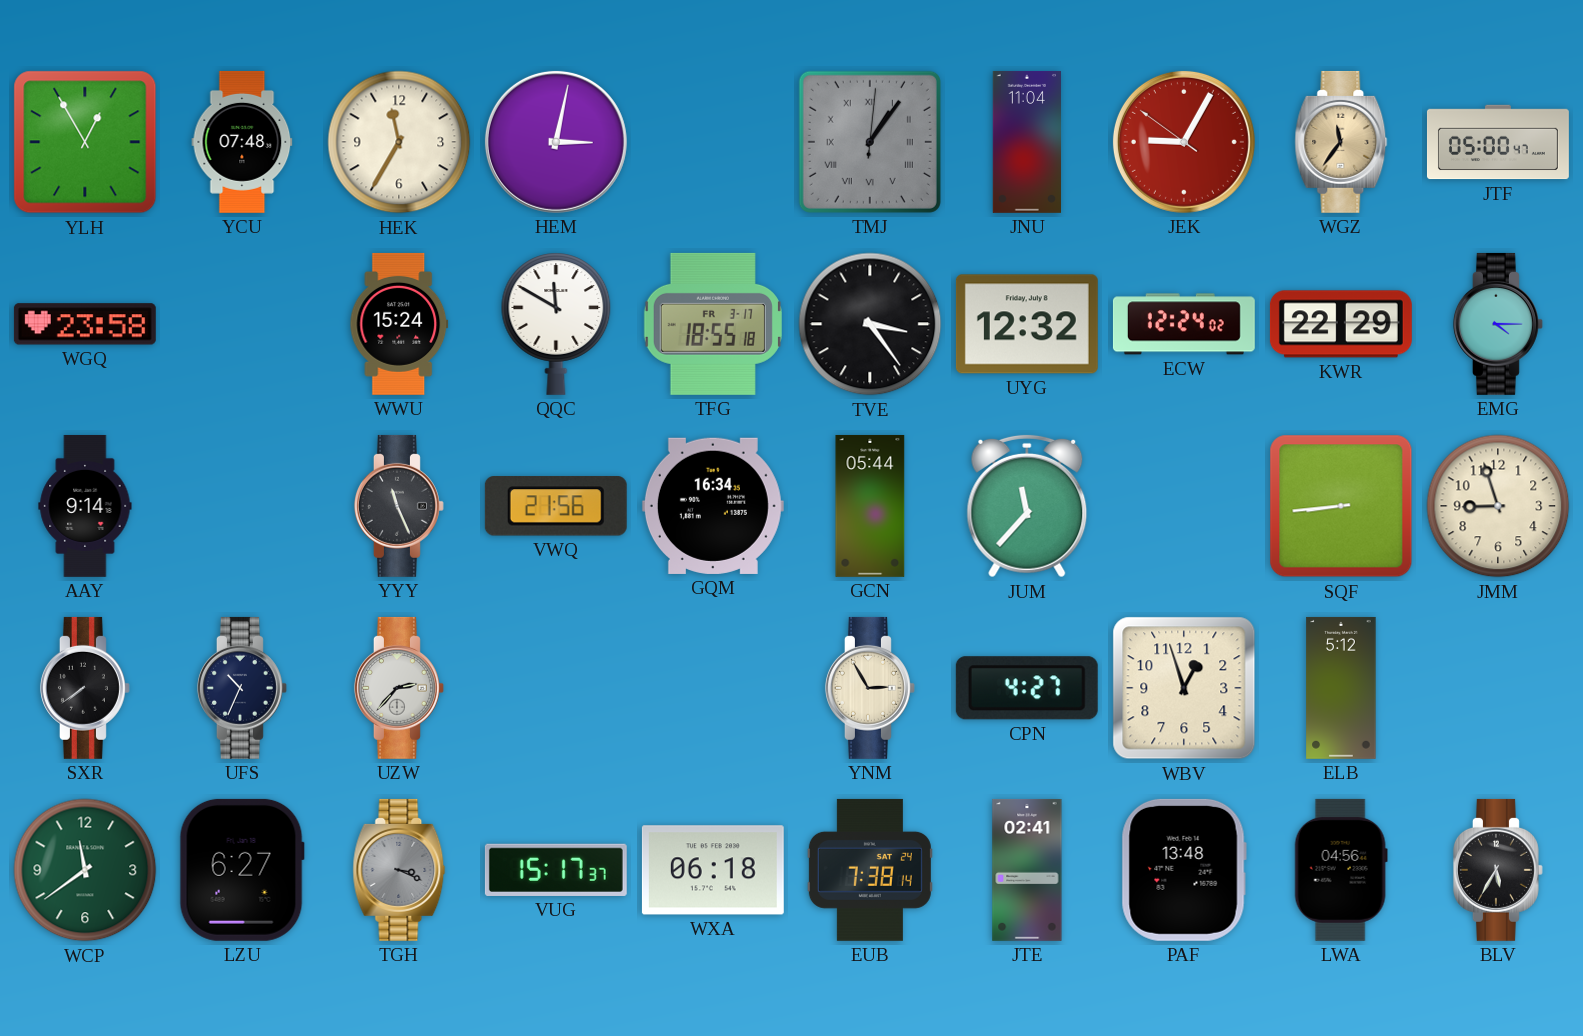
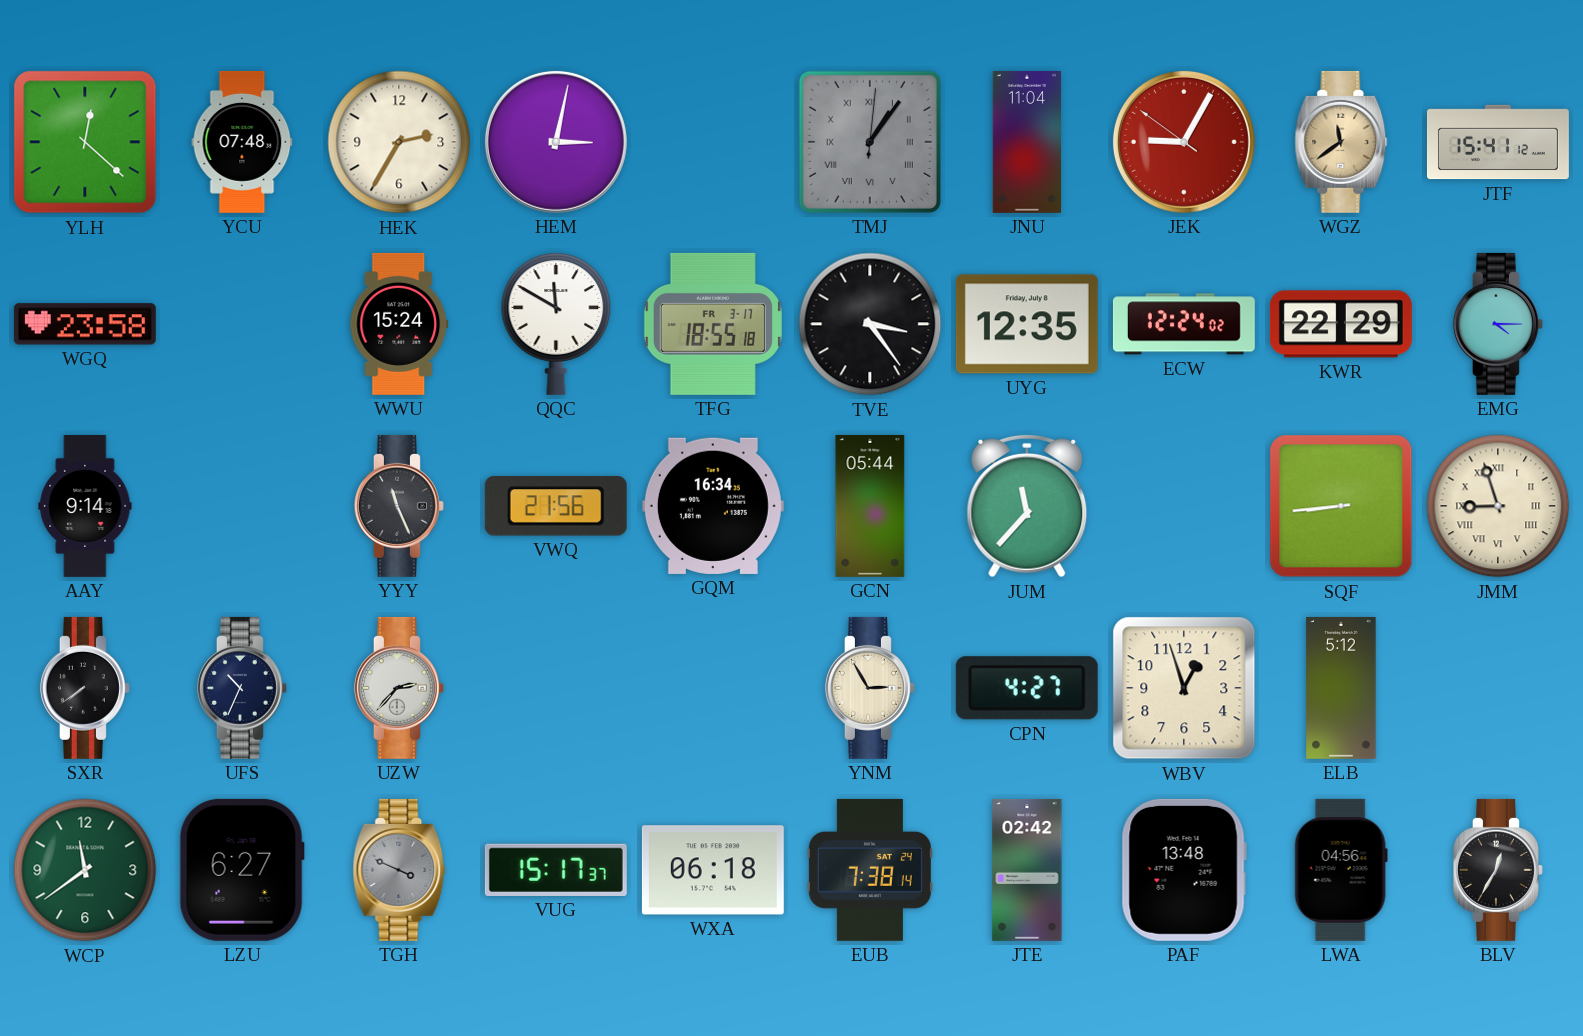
YLH: 12:55 -> 12:22 (85, 142)
HEK: 11:35 -> 2:35 (399, 142)
WGZ: 11:36 -> 11:39 (1341, 142)
JTF: 05:00 -> 15:41 (1498, 142)
UYG: 12:32 -> 12:35 (1027, 324)
JMM numerals: Arabic -> Roman (1498, 506)
TGH: 3:19 -> 3:49 (399, 870)
JTE: 02:41 -> 02:42 (1027, 870)
BLV: 5:35 -> 12:35 (1498, 870)
